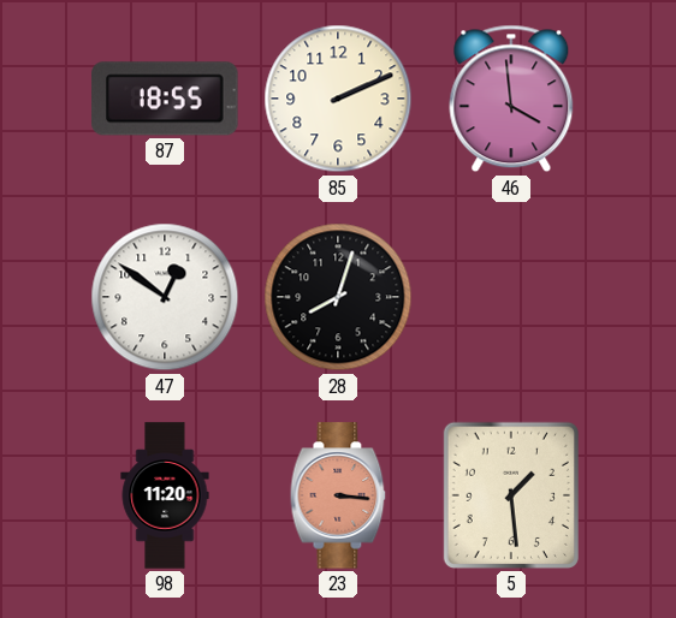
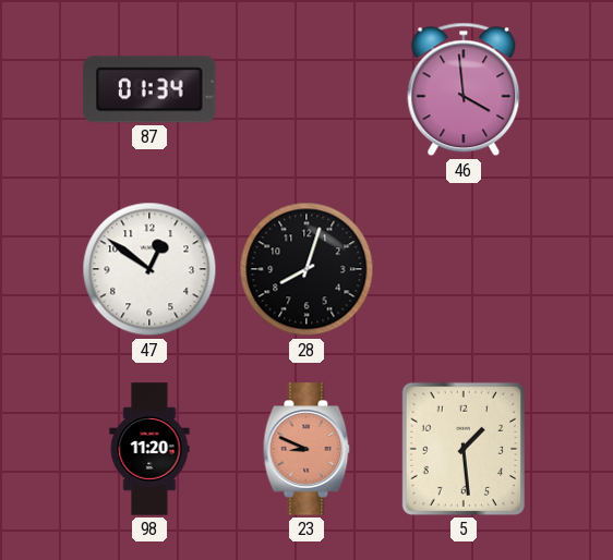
87: 18:55 -> 01:34 (149, 89)
85: 2:11 -> none (338, 99)
23: 3:16 -> 8:49 (306, 449)
